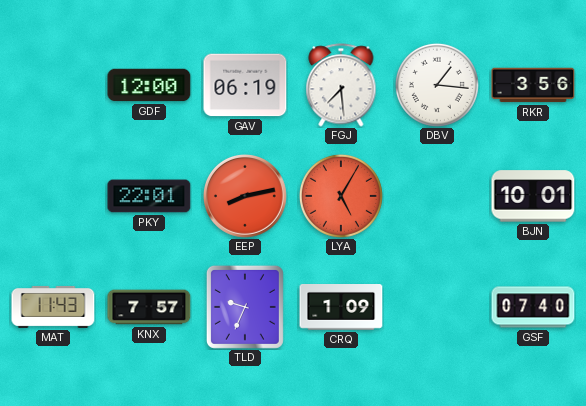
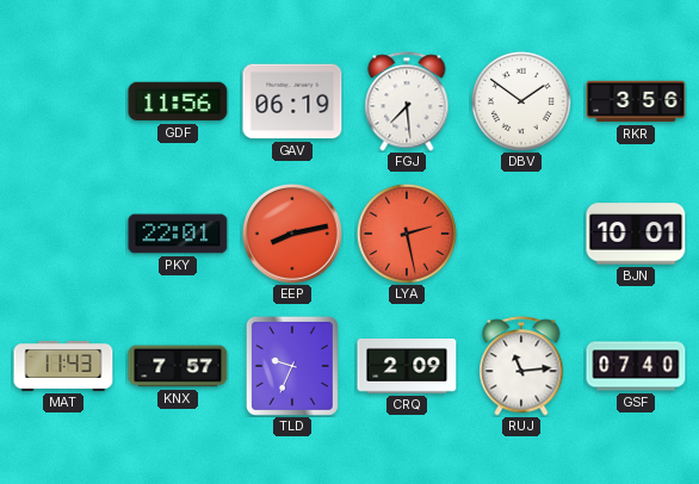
GDF: 12:00 -> 11:56 (178, 101)
DBV: 1:16 -> 1:51 (521, 101)
LYA: 5:05 -> 2:28 (407, 234)
CRQ: 1:09 -> 2:09 (407, 367)
RUJ: none -> 11:14 (521, 366)
